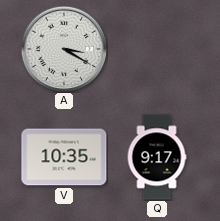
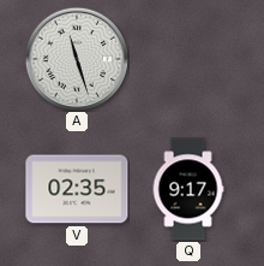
A: 3:20 -> 11:27 (77, 59)
V: 10:35 -> 02:35 (77, 189)
